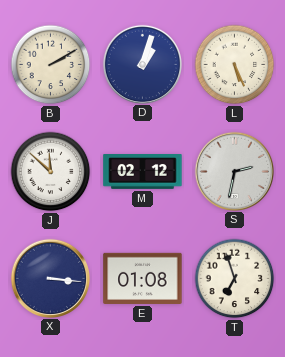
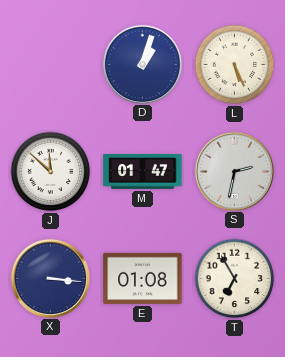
B: 2:10 -> none (51, 65)
M: 02:12 -> 01:47 (143, 172)
T: 6:57 -> 6:55 (235, 279)
